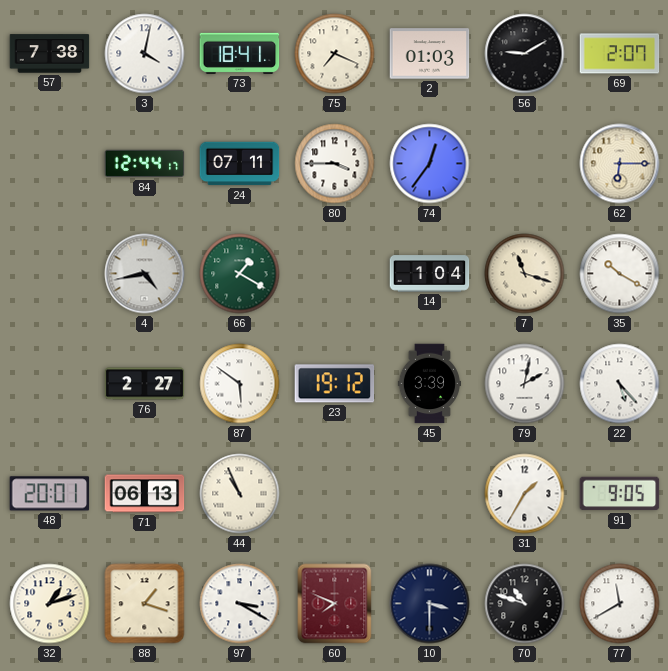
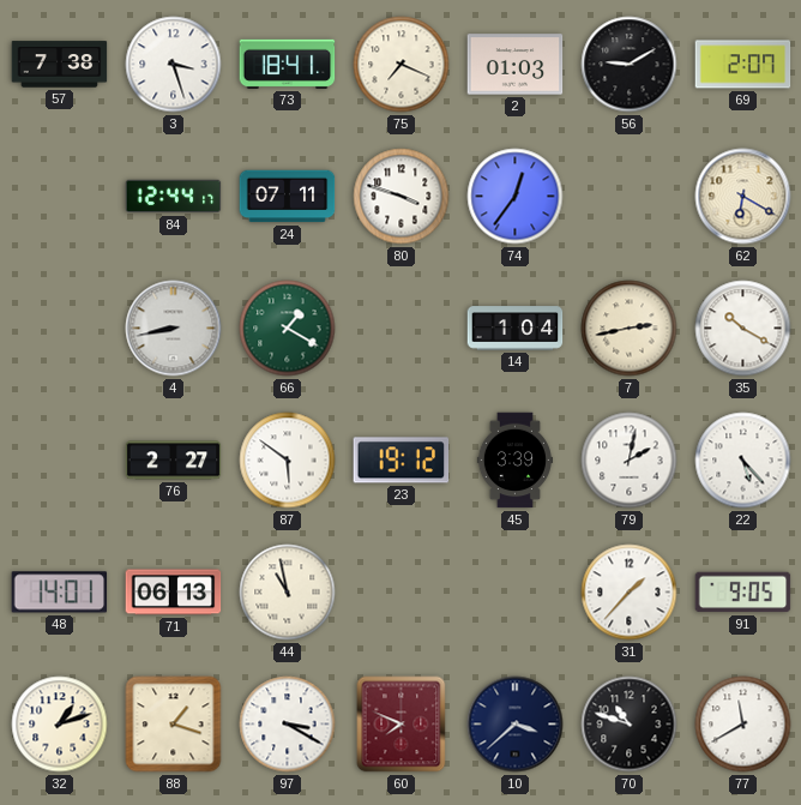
3: 4:02 -> 3:27 (174, 65)
80: 3:45 -> 3:48 (402, 197)
62: 6:15 -> 6:20 (743, 197)
4: 4:43 -> 8:43 (174, 329)
7: 11:18 -> 2:43 (630, 329)
48: 20:01 -> 14:01 (60, 593)
44: 10:56 -> 10:58 (288, 593)
31: 1:35 -> 1:37 (630, 593)
10: 3:30 -> 3:38 (516, 725)
